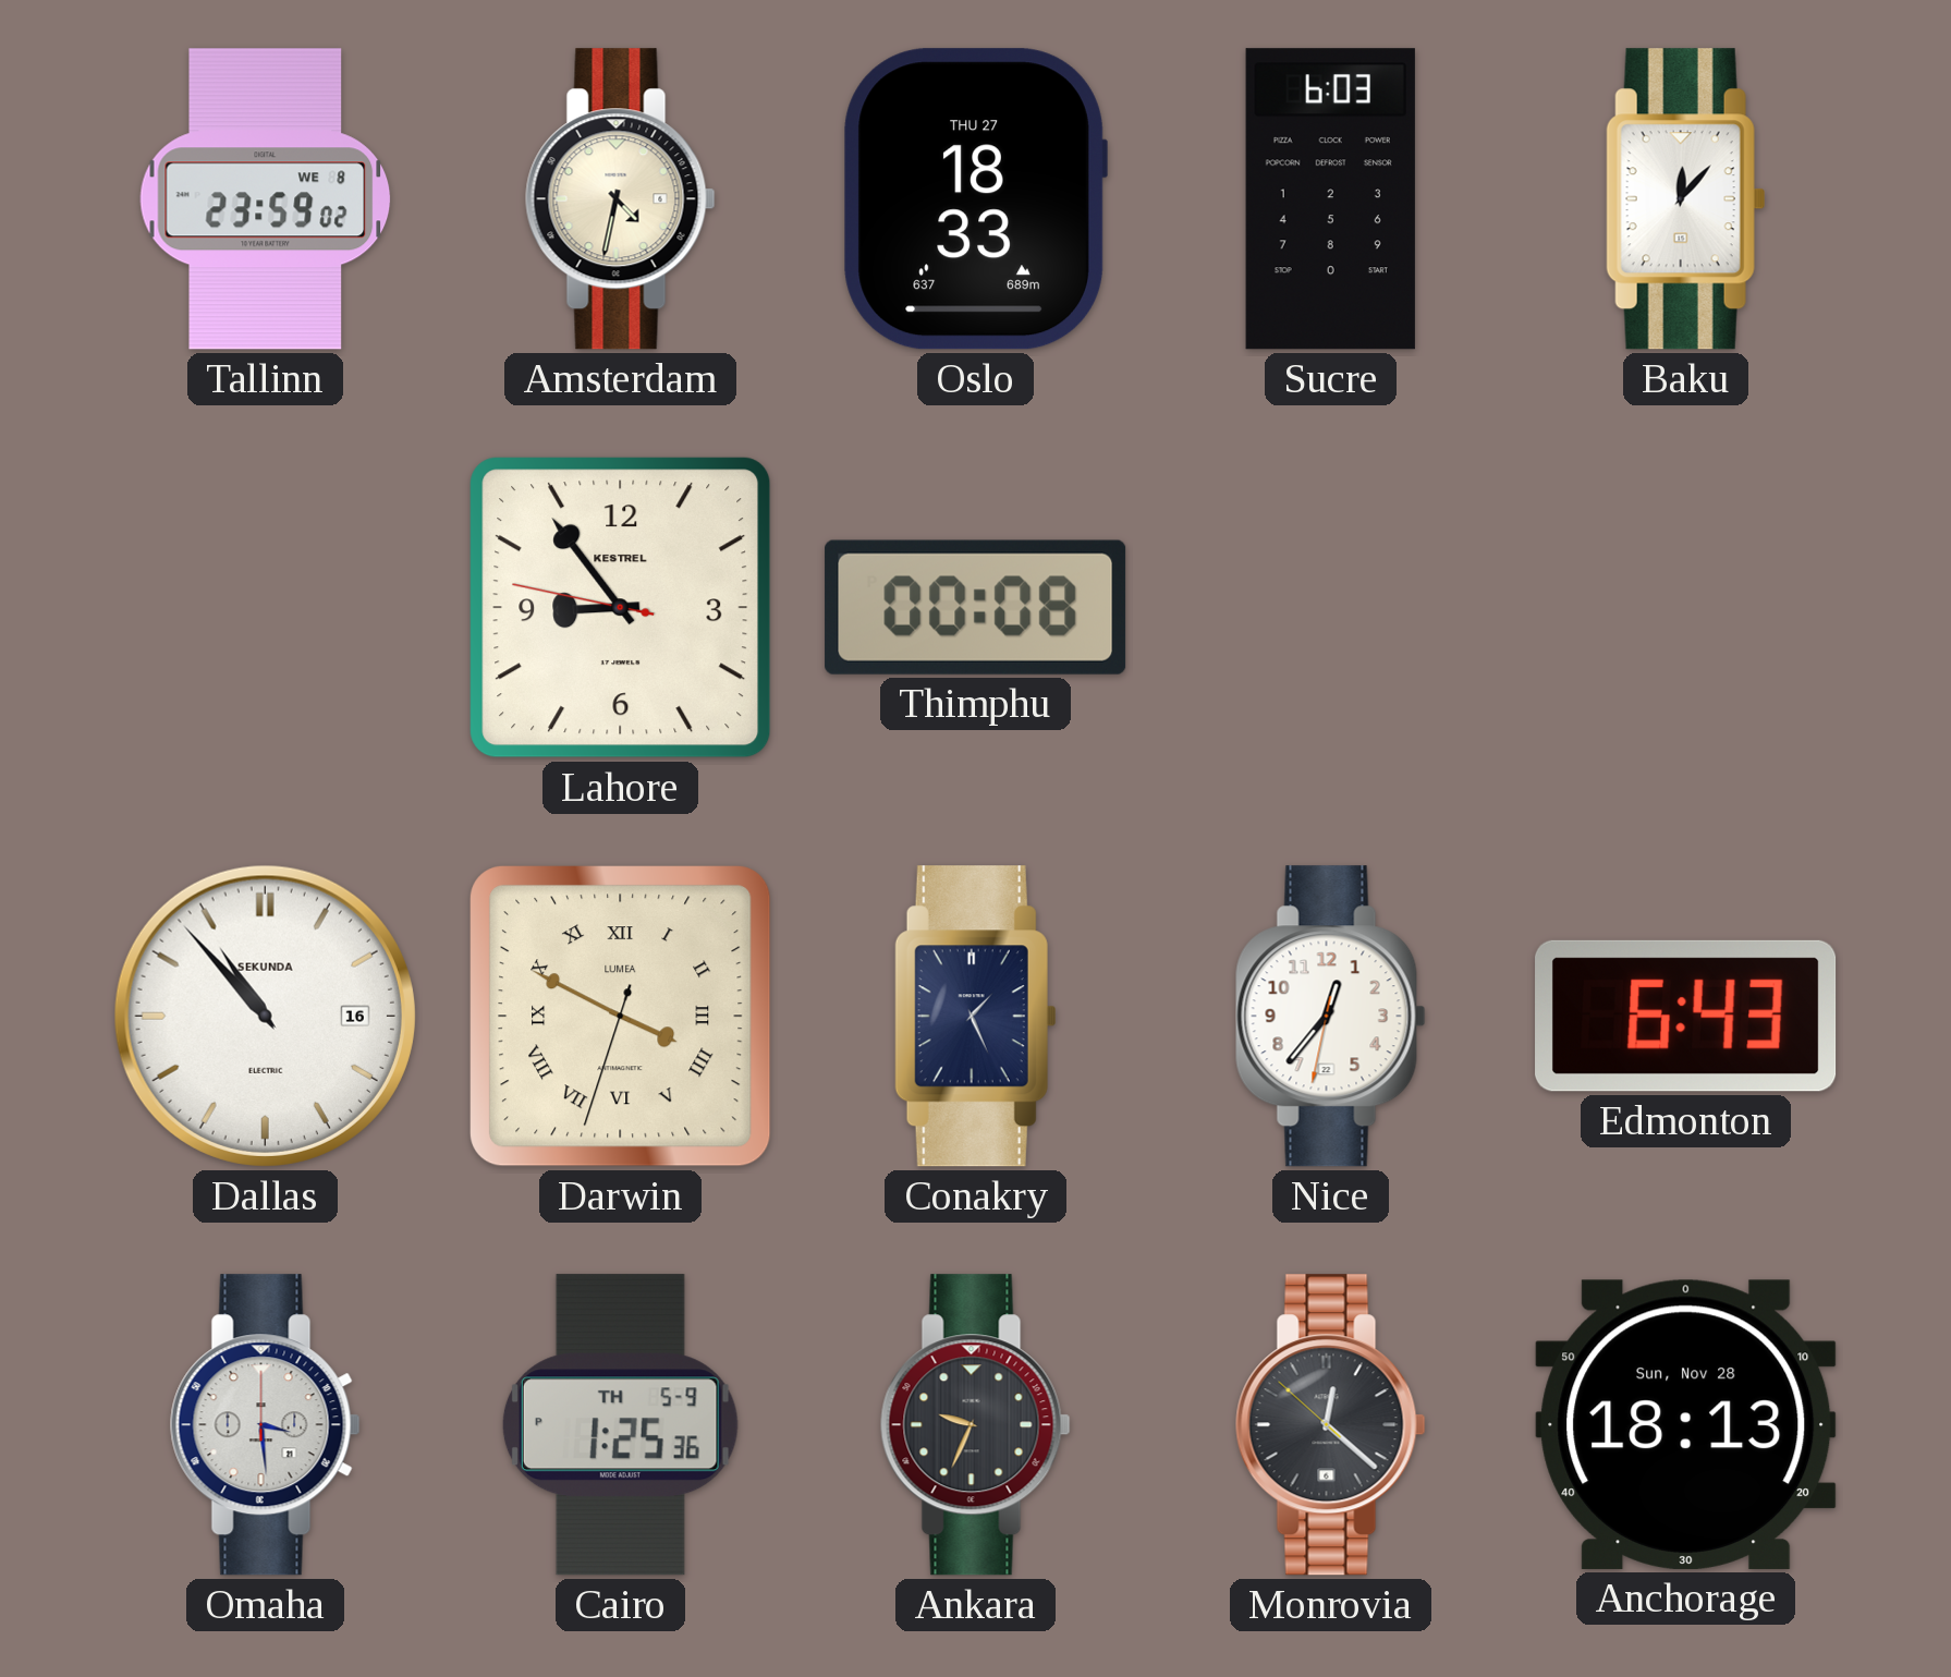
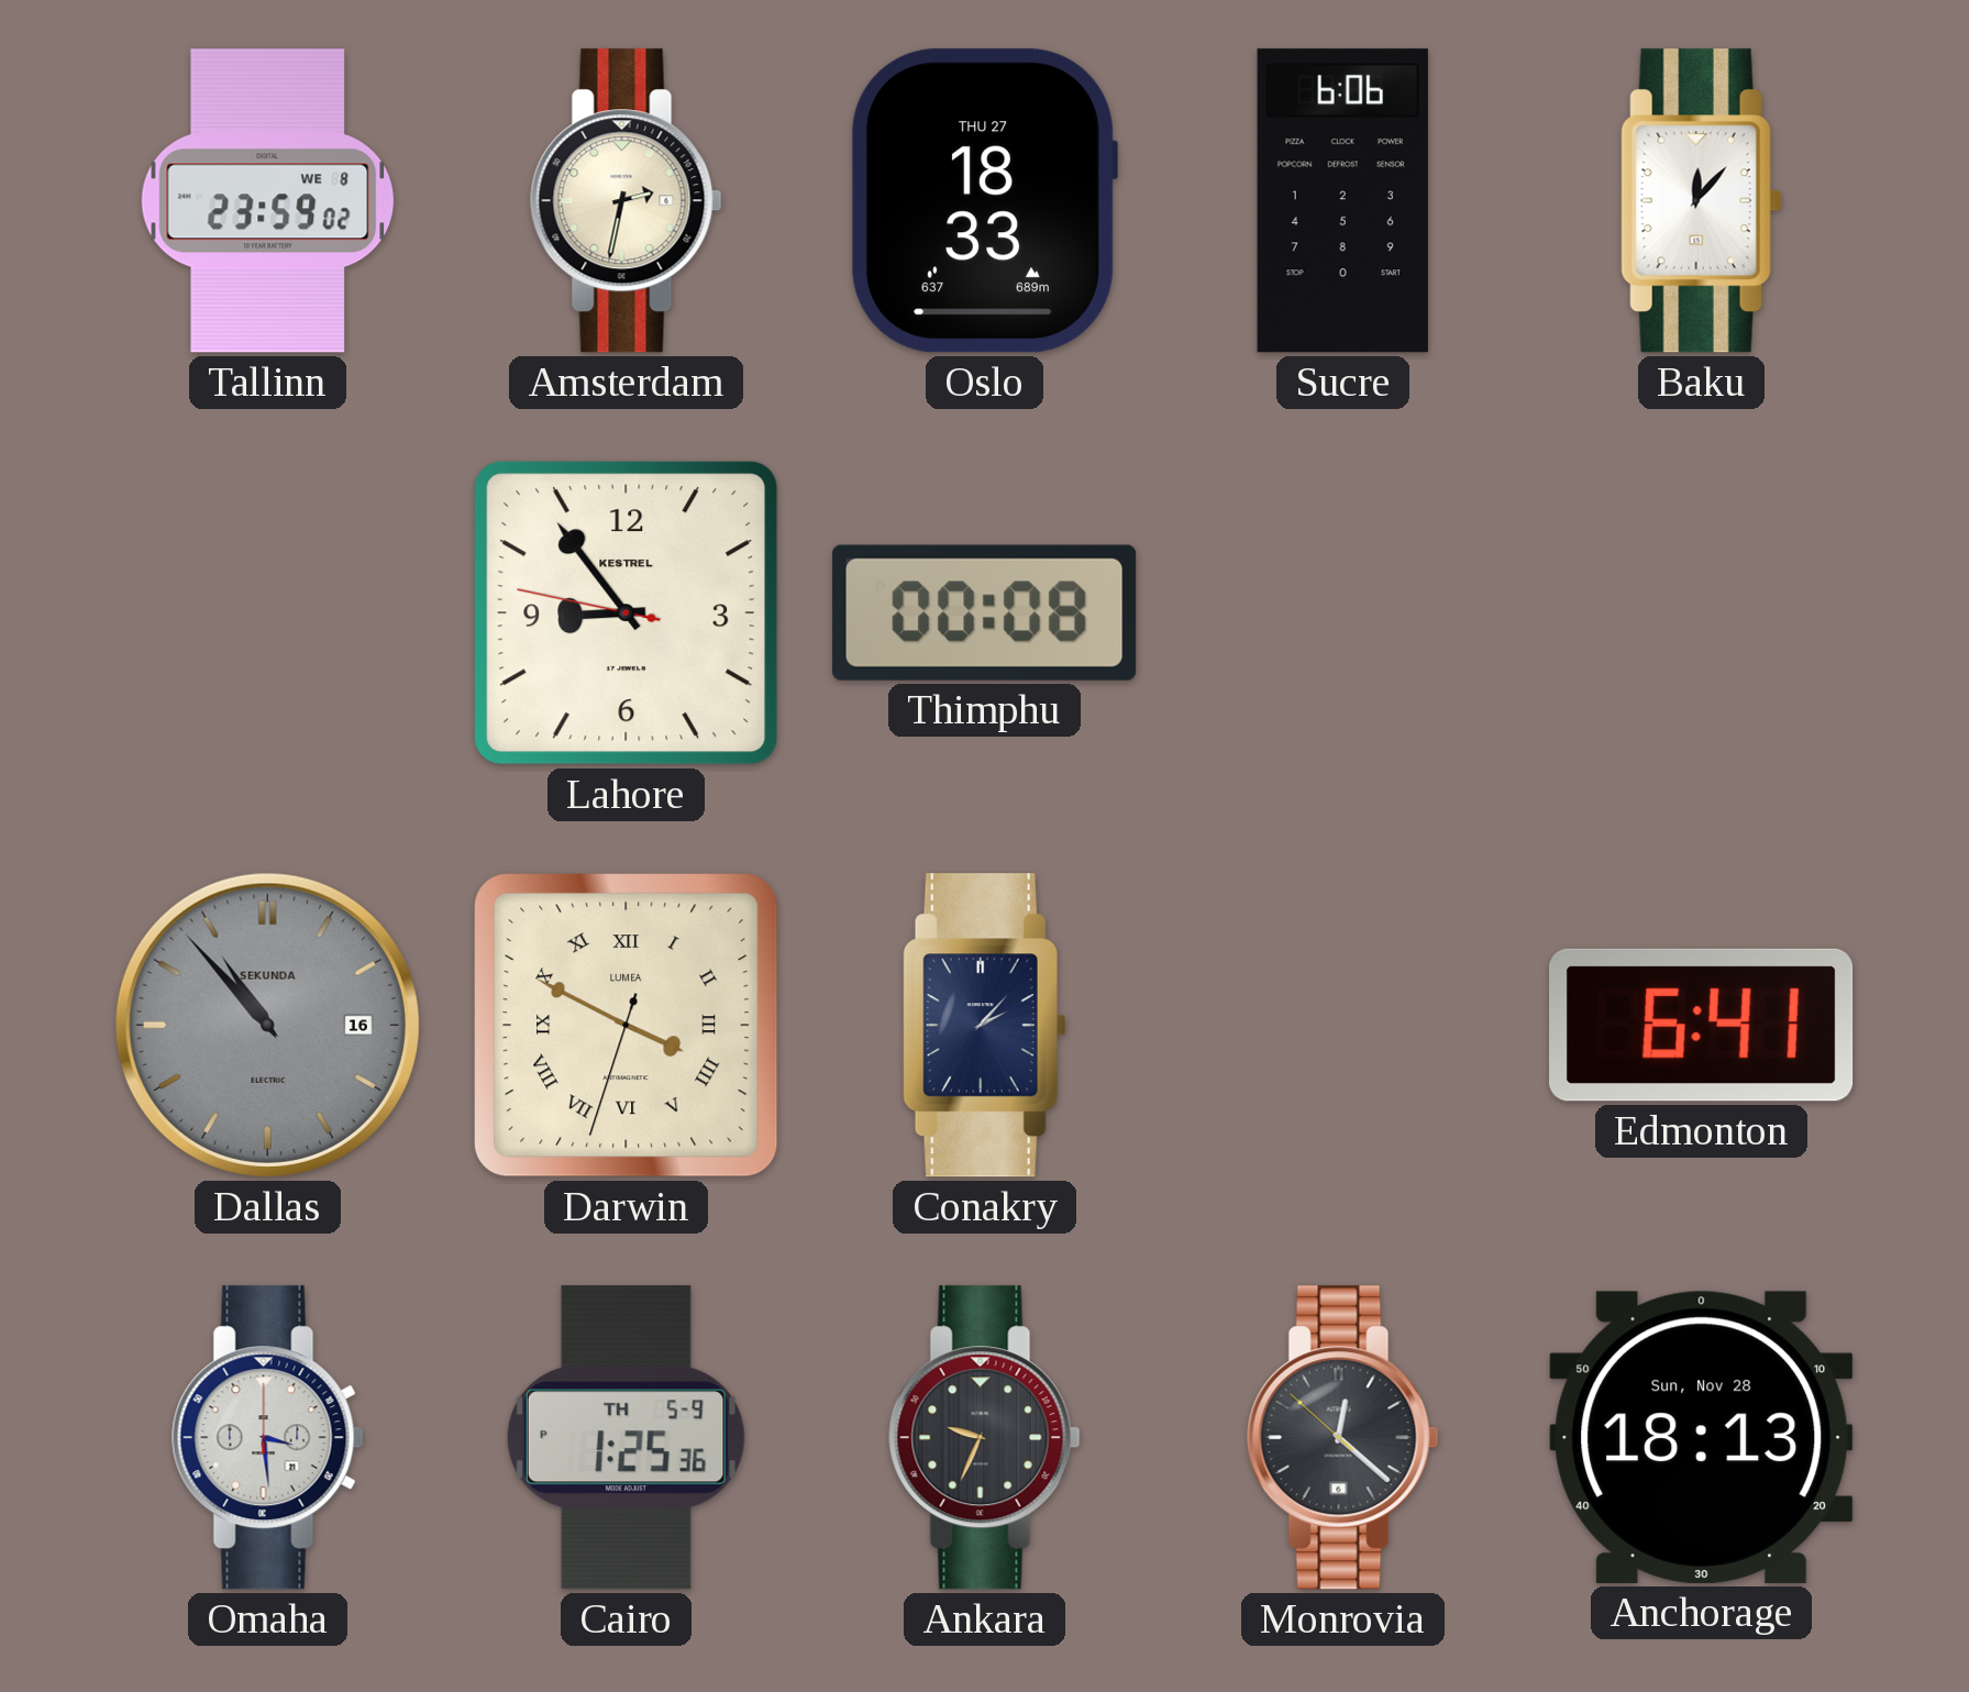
Amsterdam: 4:32 -> 2:32 (626, 201)
Sucre: 6:03 -> 6:06 (1342, 201)
Dallas dial: white -> grey (267, 1025)
Conakry: 1:26 -> 2:07 (984, 1026)
Nice: 12:36 -> none (1330, 1017)
Edmonton: 6:43 -> 6:41 (1702, 1025)
